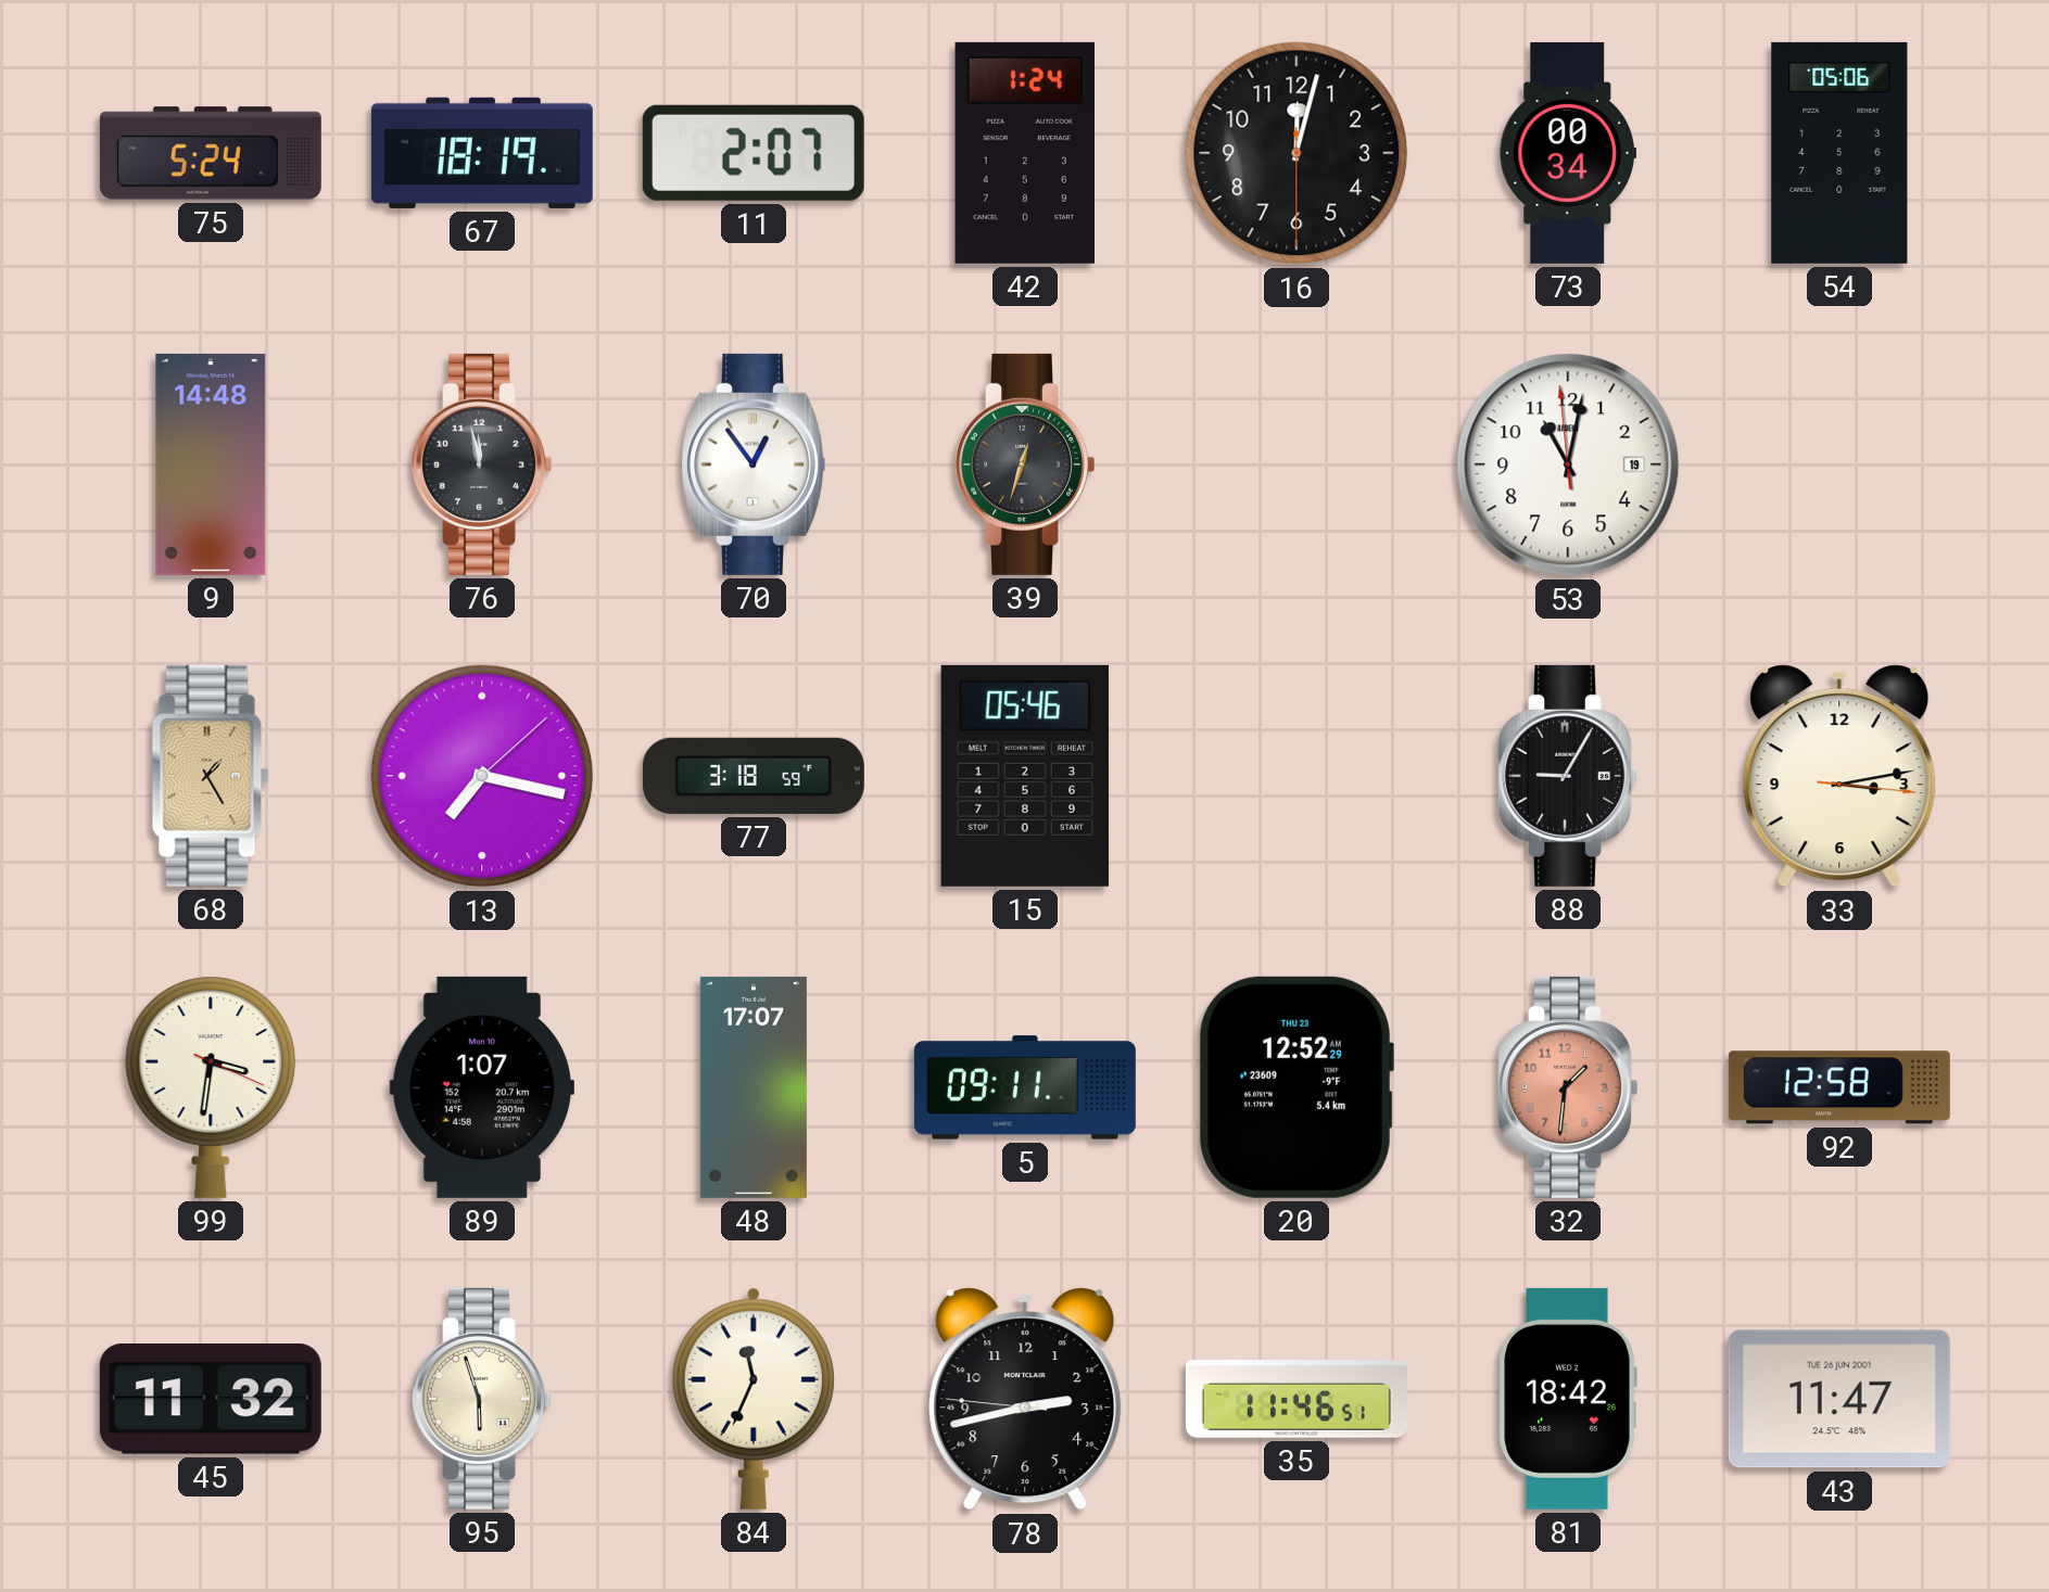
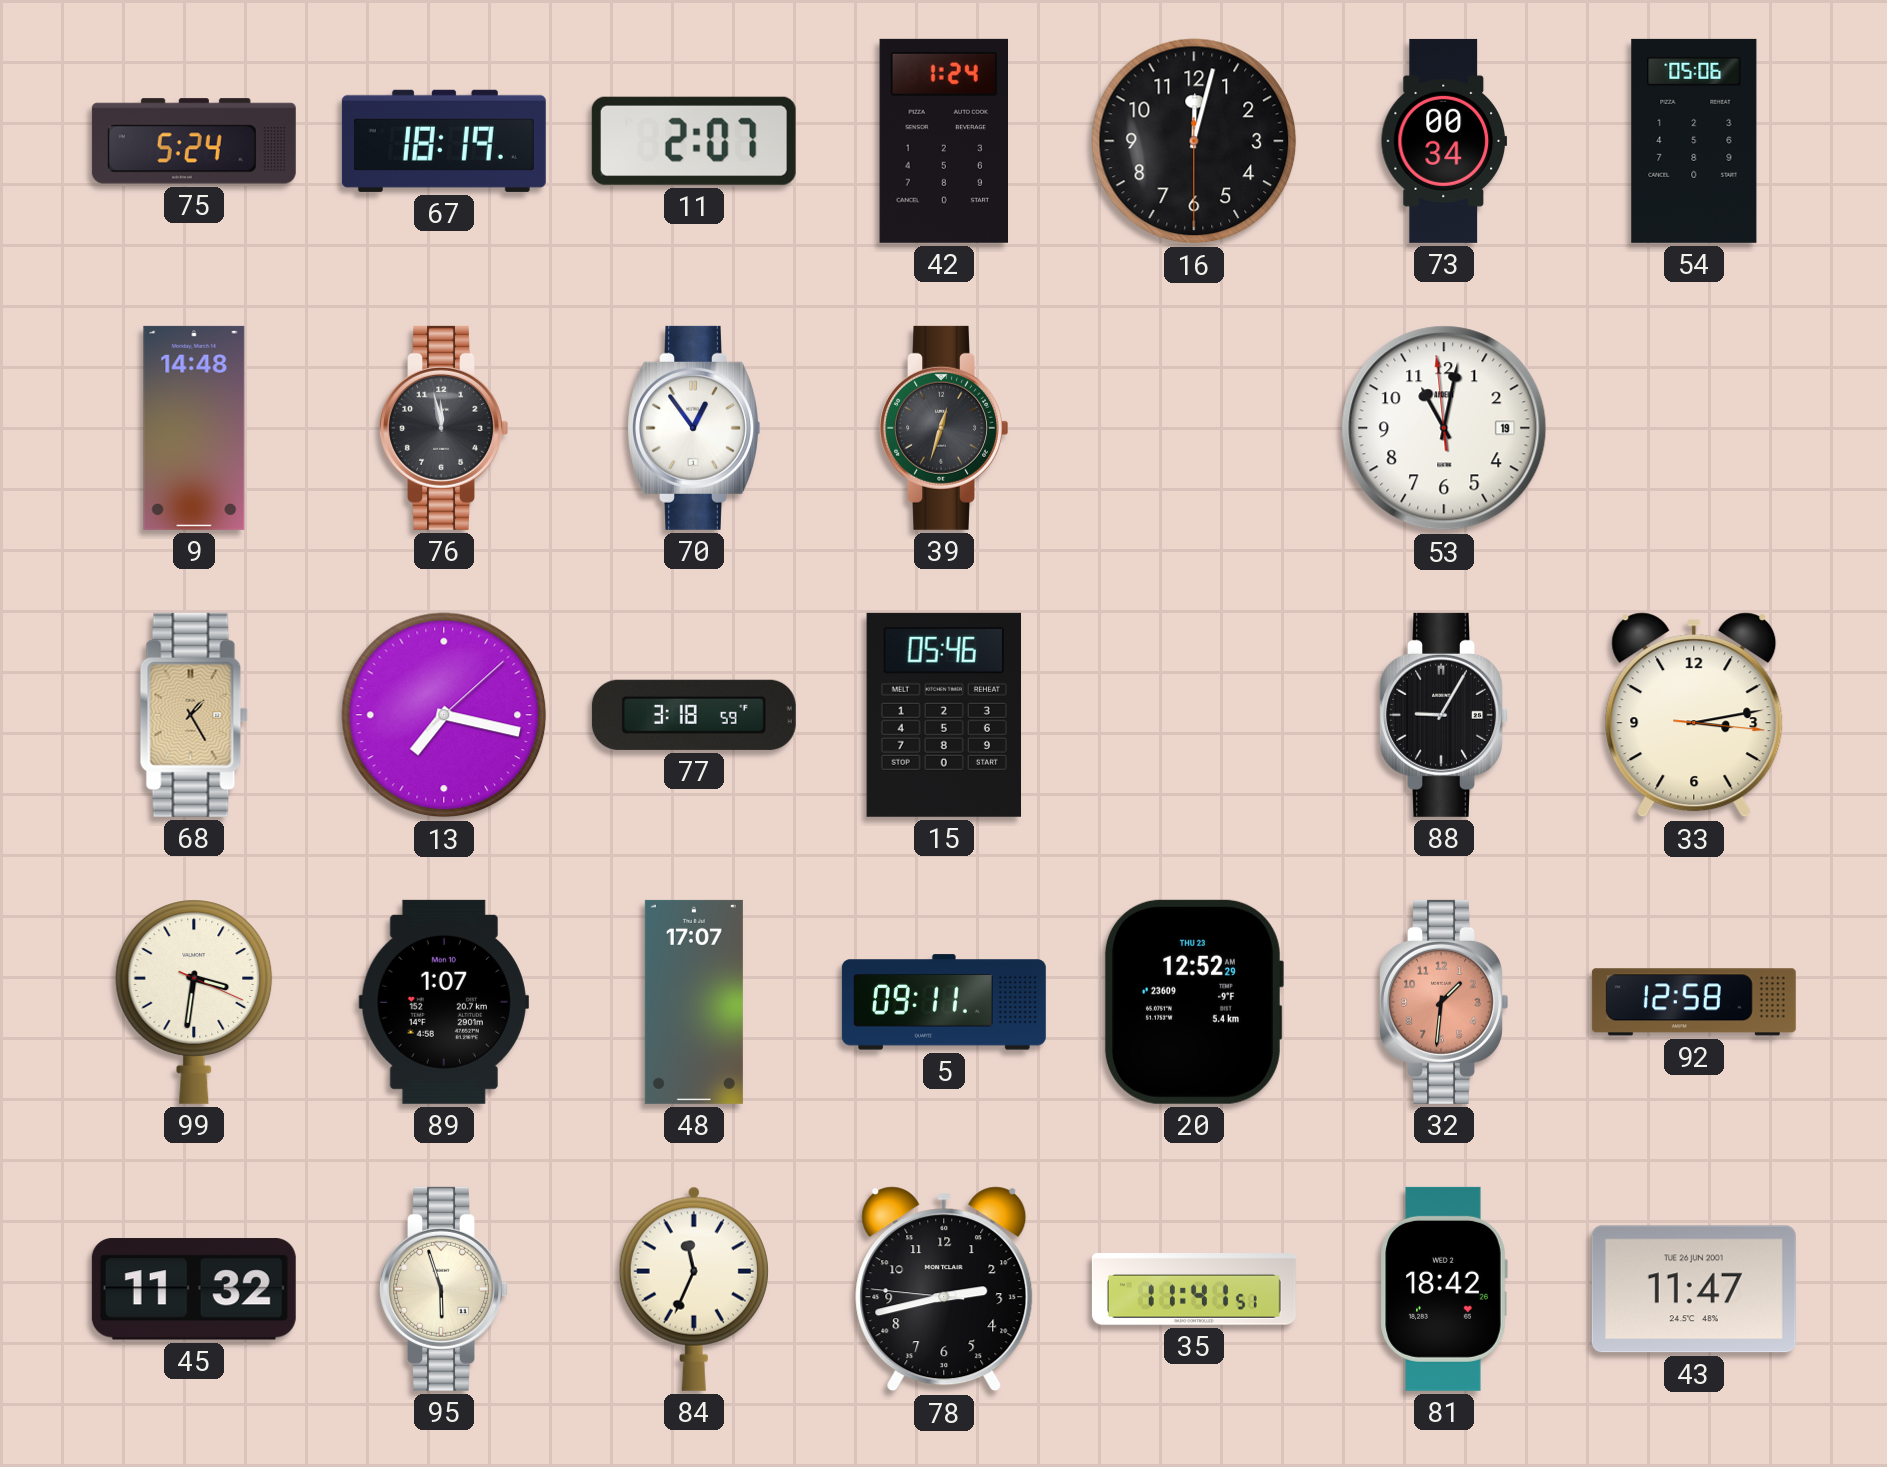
35: 11:46 -> 11:41 (1194, 1289)
